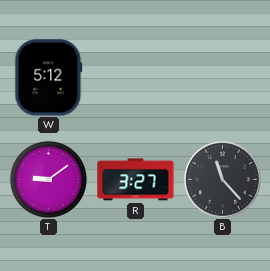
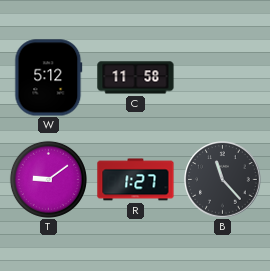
C: none -> 11:58 (136, 78)
R: 3:27 -> 1:27 (136, 180)
